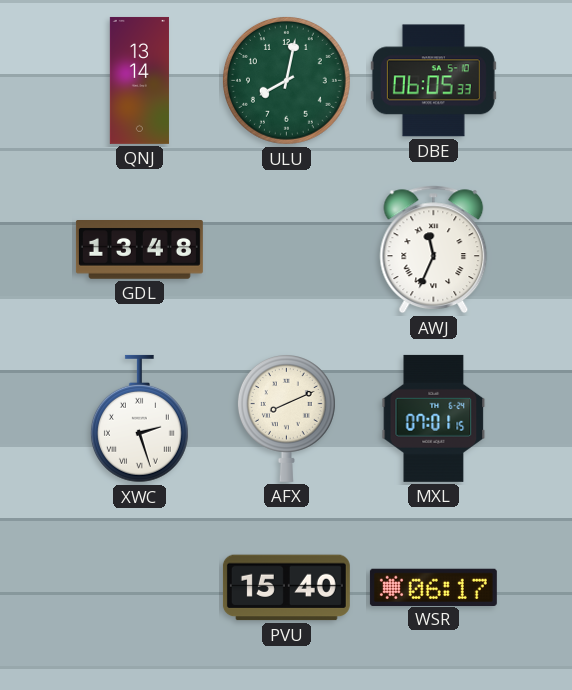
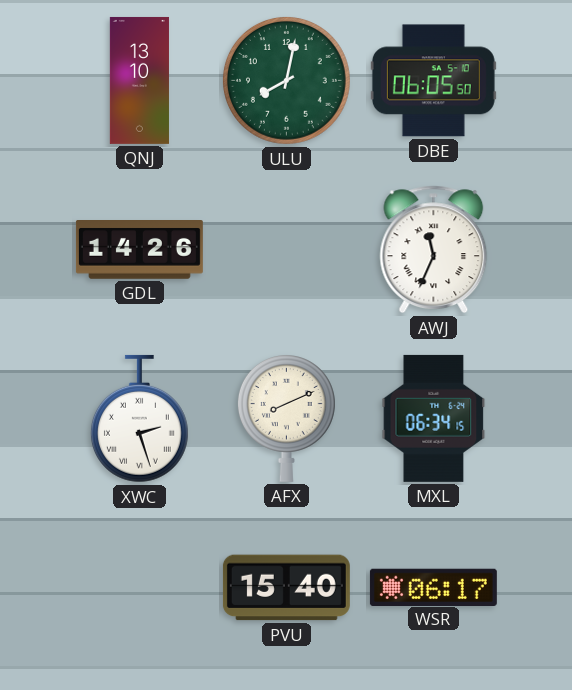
QNJ: 13:14 -> 13:10 (139, 80)
DBE: 06:05:33 -> 06:05:50 (433, 81)
GDL: 13:48 -> 14:26 (139, 250)
MXL: 07:01 -> 06:34 (434, 418)
